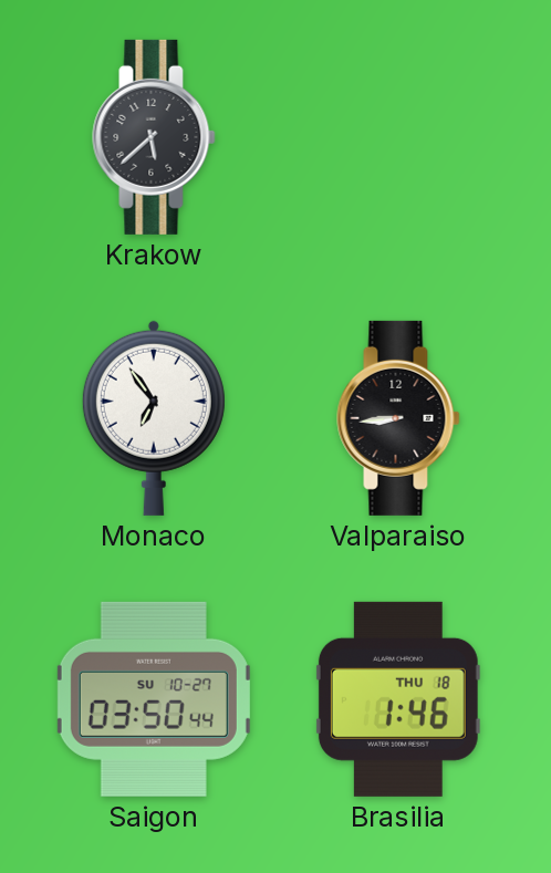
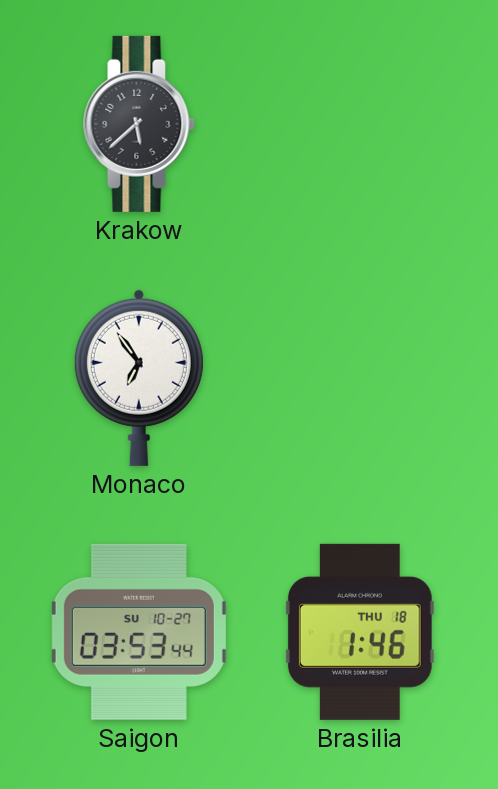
Valparaiso: 8:44 -> none (398, 418)
Saigon: 03:50 -> 03:53 (139, 632)
